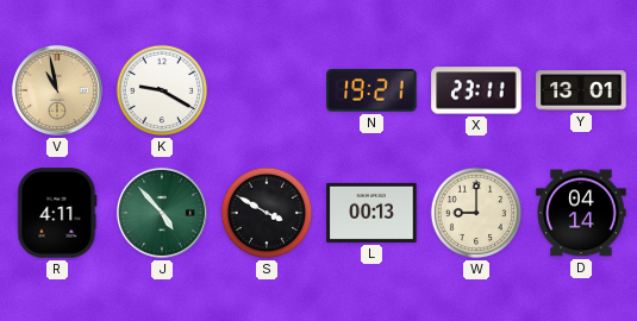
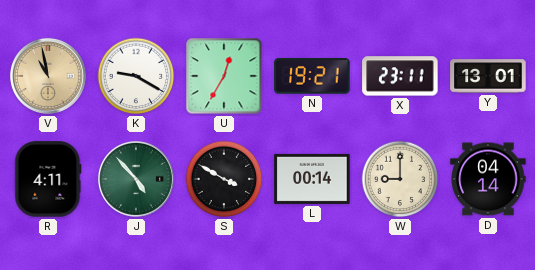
U: none -> 12:35 (224, 76)
L: 00:13 -> 00:14 (312, 179)
